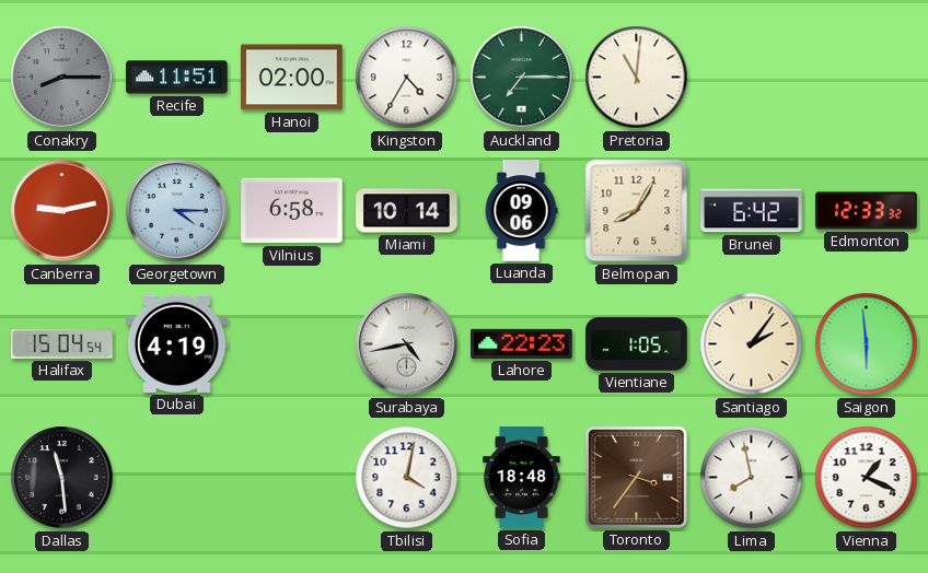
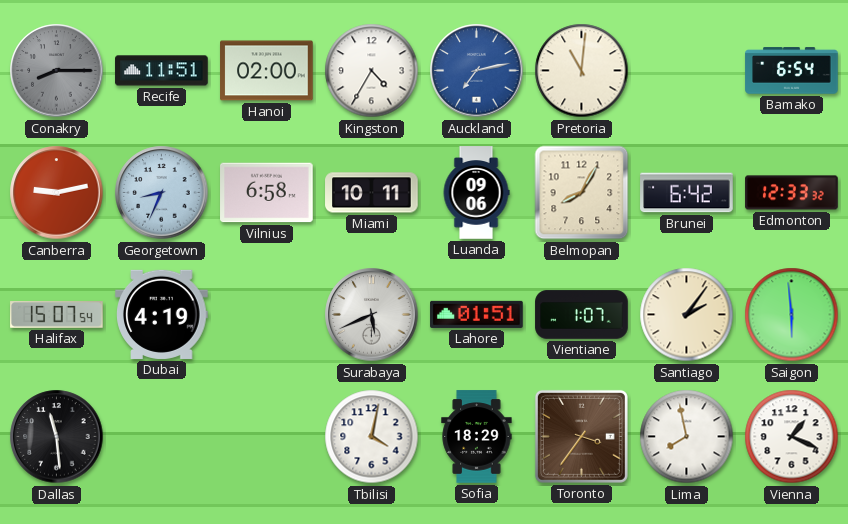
Auckland: 7:15 -> 7:13 (477, 71)
Auckland dial: green -> blue (477, 71)
Bamako: none -> 6:54 (792, 71)
Georgetown: 4:15 -> 8:34 (162, 193)
Miami: 10:14 -> 10:11 (372, 193)
Halifax: 15:04 -> 15:07 (57, 315)
Surabaya: 4:43 -> 5:41 (372, 315)
Lahore: 22:23 -> 01:51 (477, 314)
Vientiane: 1:05 -> 1:07 (582, 315)
Sofia: 18:48 -> 18:29 (477, 437)
